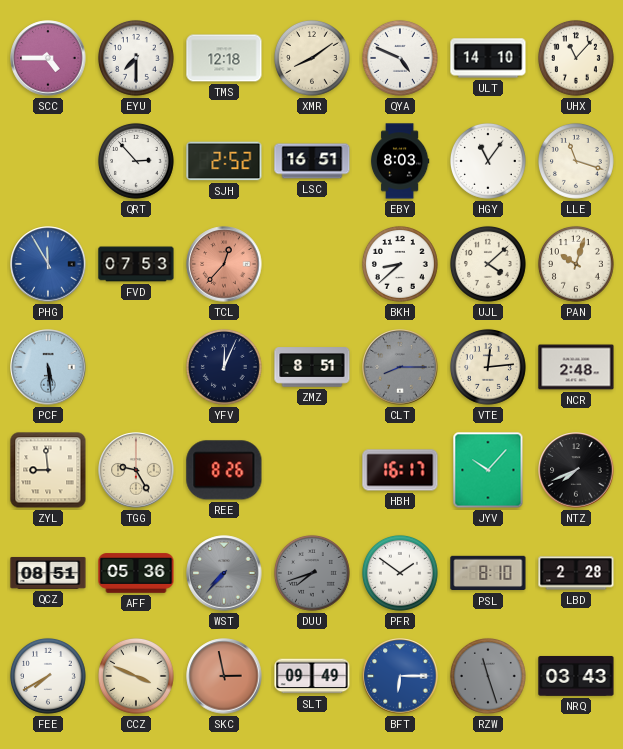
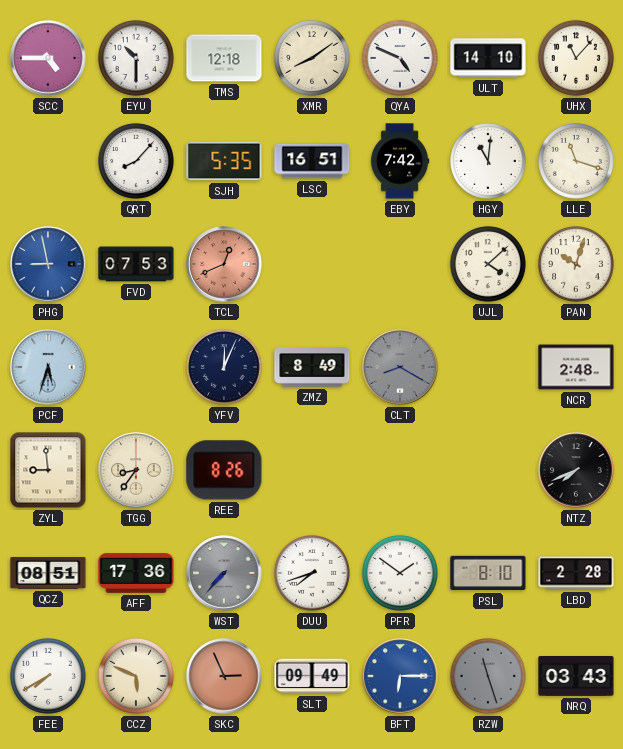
EYU: 7:30 -> 10:30 (136, 58)
QRT: 2:53 -> 8:07 (136, 161)
SJH: 2:52 -> 5:35 (224, 161)
EBY: 8:03 -> 7:42 (400, 161)
HGY: 11:06 -> 11:01 (488, 161)
PHG: 11:55 -> 8:58 (48, 264)
TCL: 12:37 -> 12:41 (224, 264)
BKH: 8:38 -> none (400, 264)
PCF: 5:29 -> 5:33 (48, 367)
ZMZ: 8:51 -> 8:49 (312, 367)
CLT: 8:15 -> 8:20 (400, 367)
VTE: 12:14 -> none (488, 367)
TGG: 9:25 -> 8:36 (136, 470)
HBH: 16:17 -> none (400, 470)
JYV: 10:07 -> none (488, 470)
AFF: 05:36 -> 17:36 (136, 573)
DUU dial: grey -> white (312, 573)
CCZ: 3:49 -> 5:49 (136, 676)
SKC: 2:58 -> 2:56 (224, 676)
